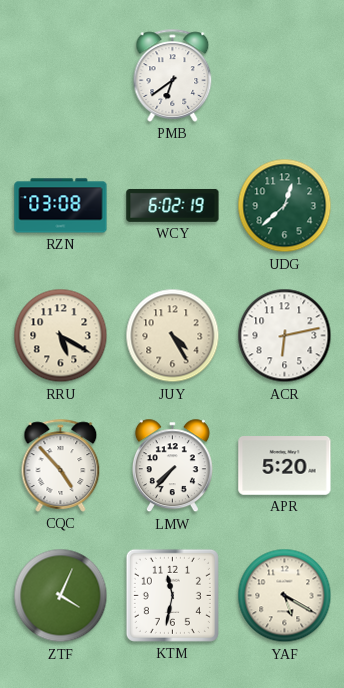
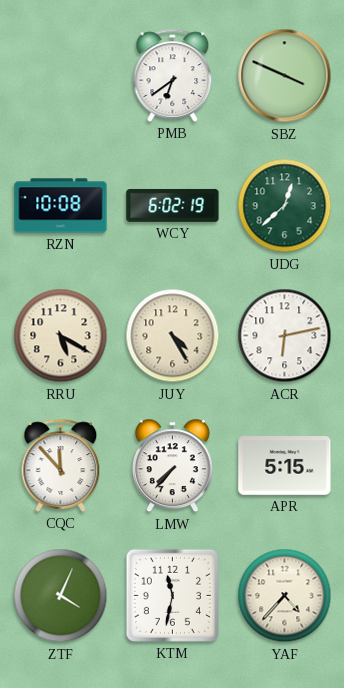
SBZ: none -> 3:49 (285, 76)
RZN: 03:08 -> 10:08 (61, 206)
CQC: 4:53 -> 11:53 (61, 465)
APR: 5:20 -> 5:15 (285, 466)
YAF: 5:20 -> 4:37 (285, 596)
